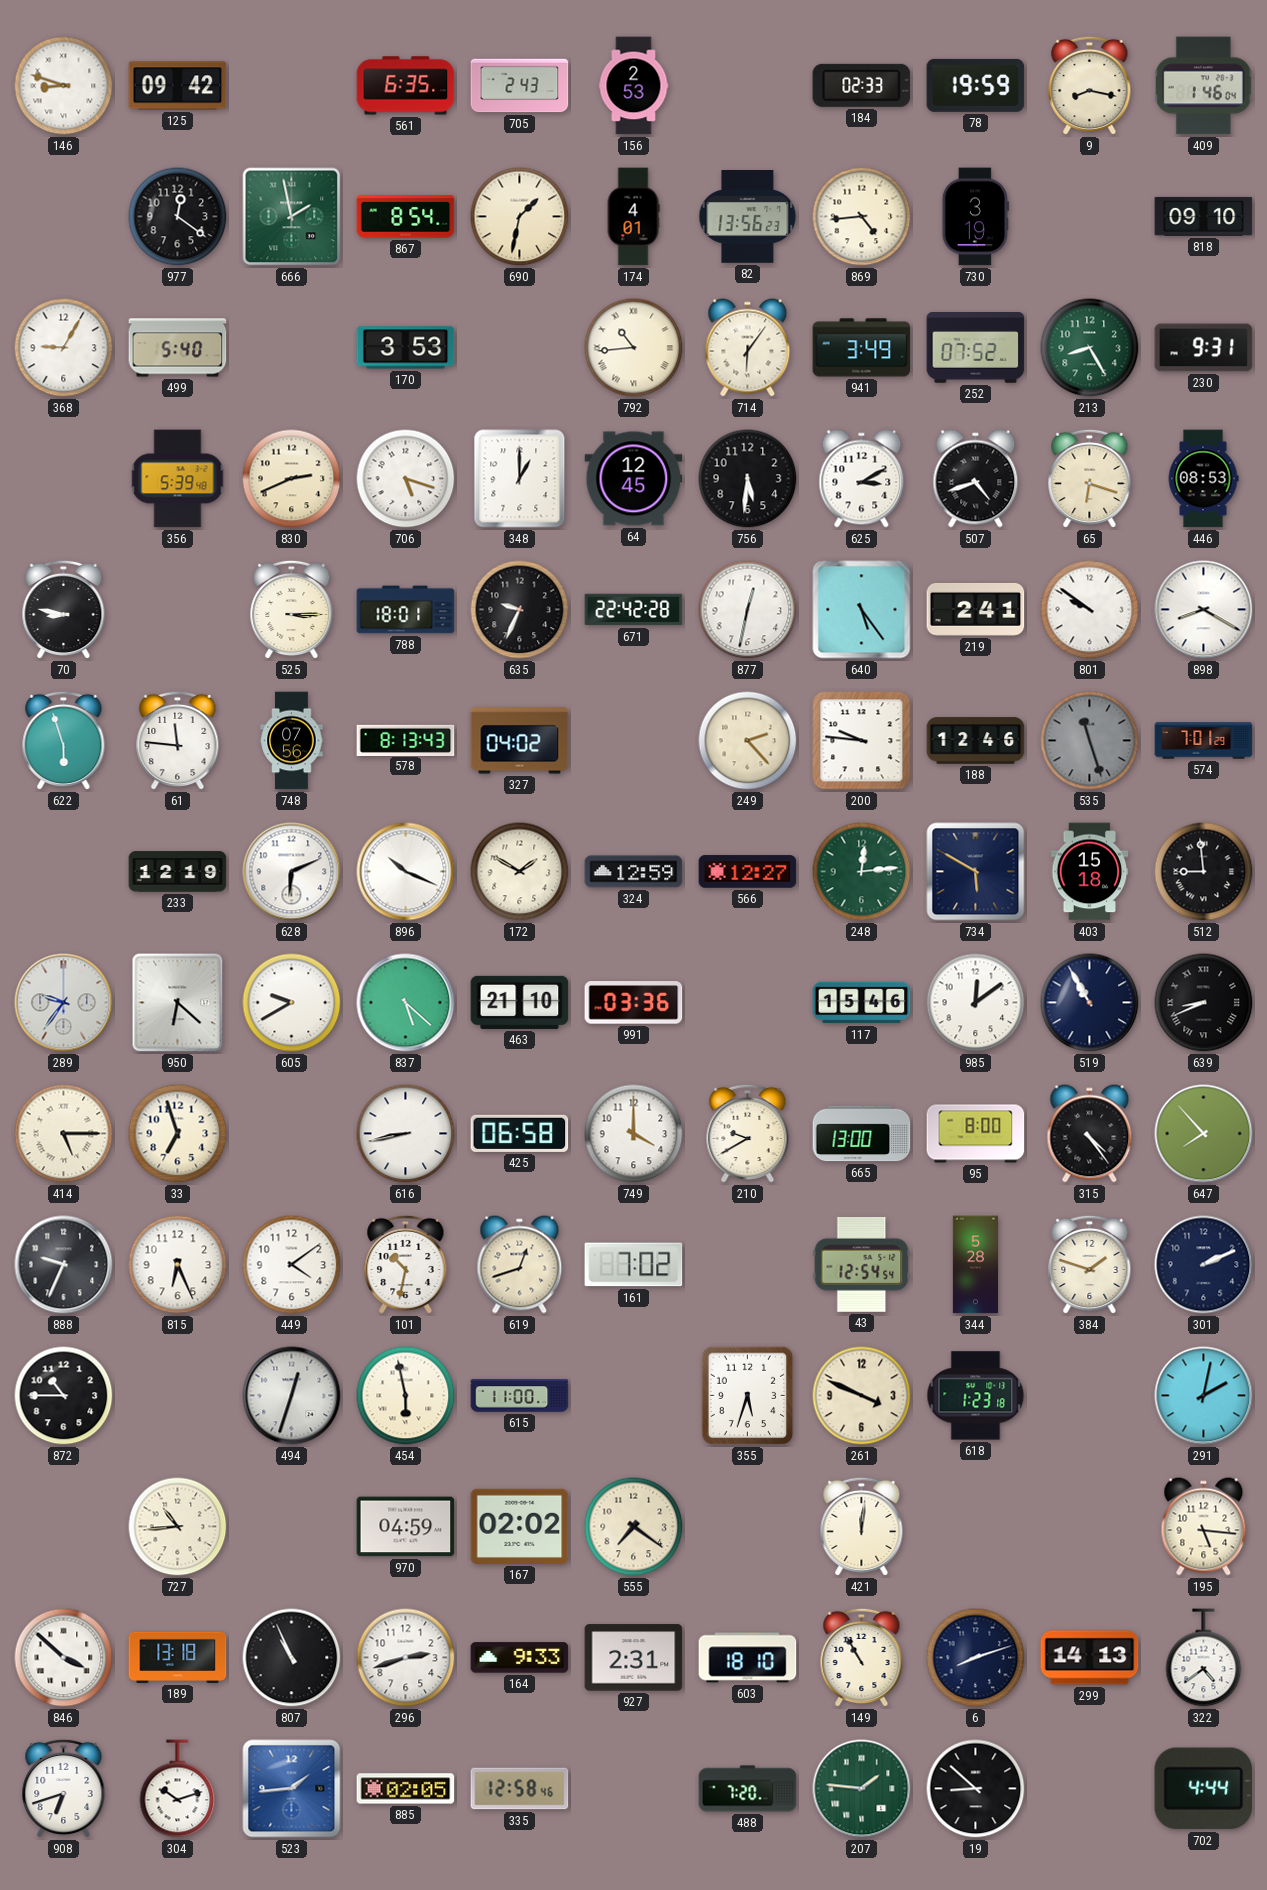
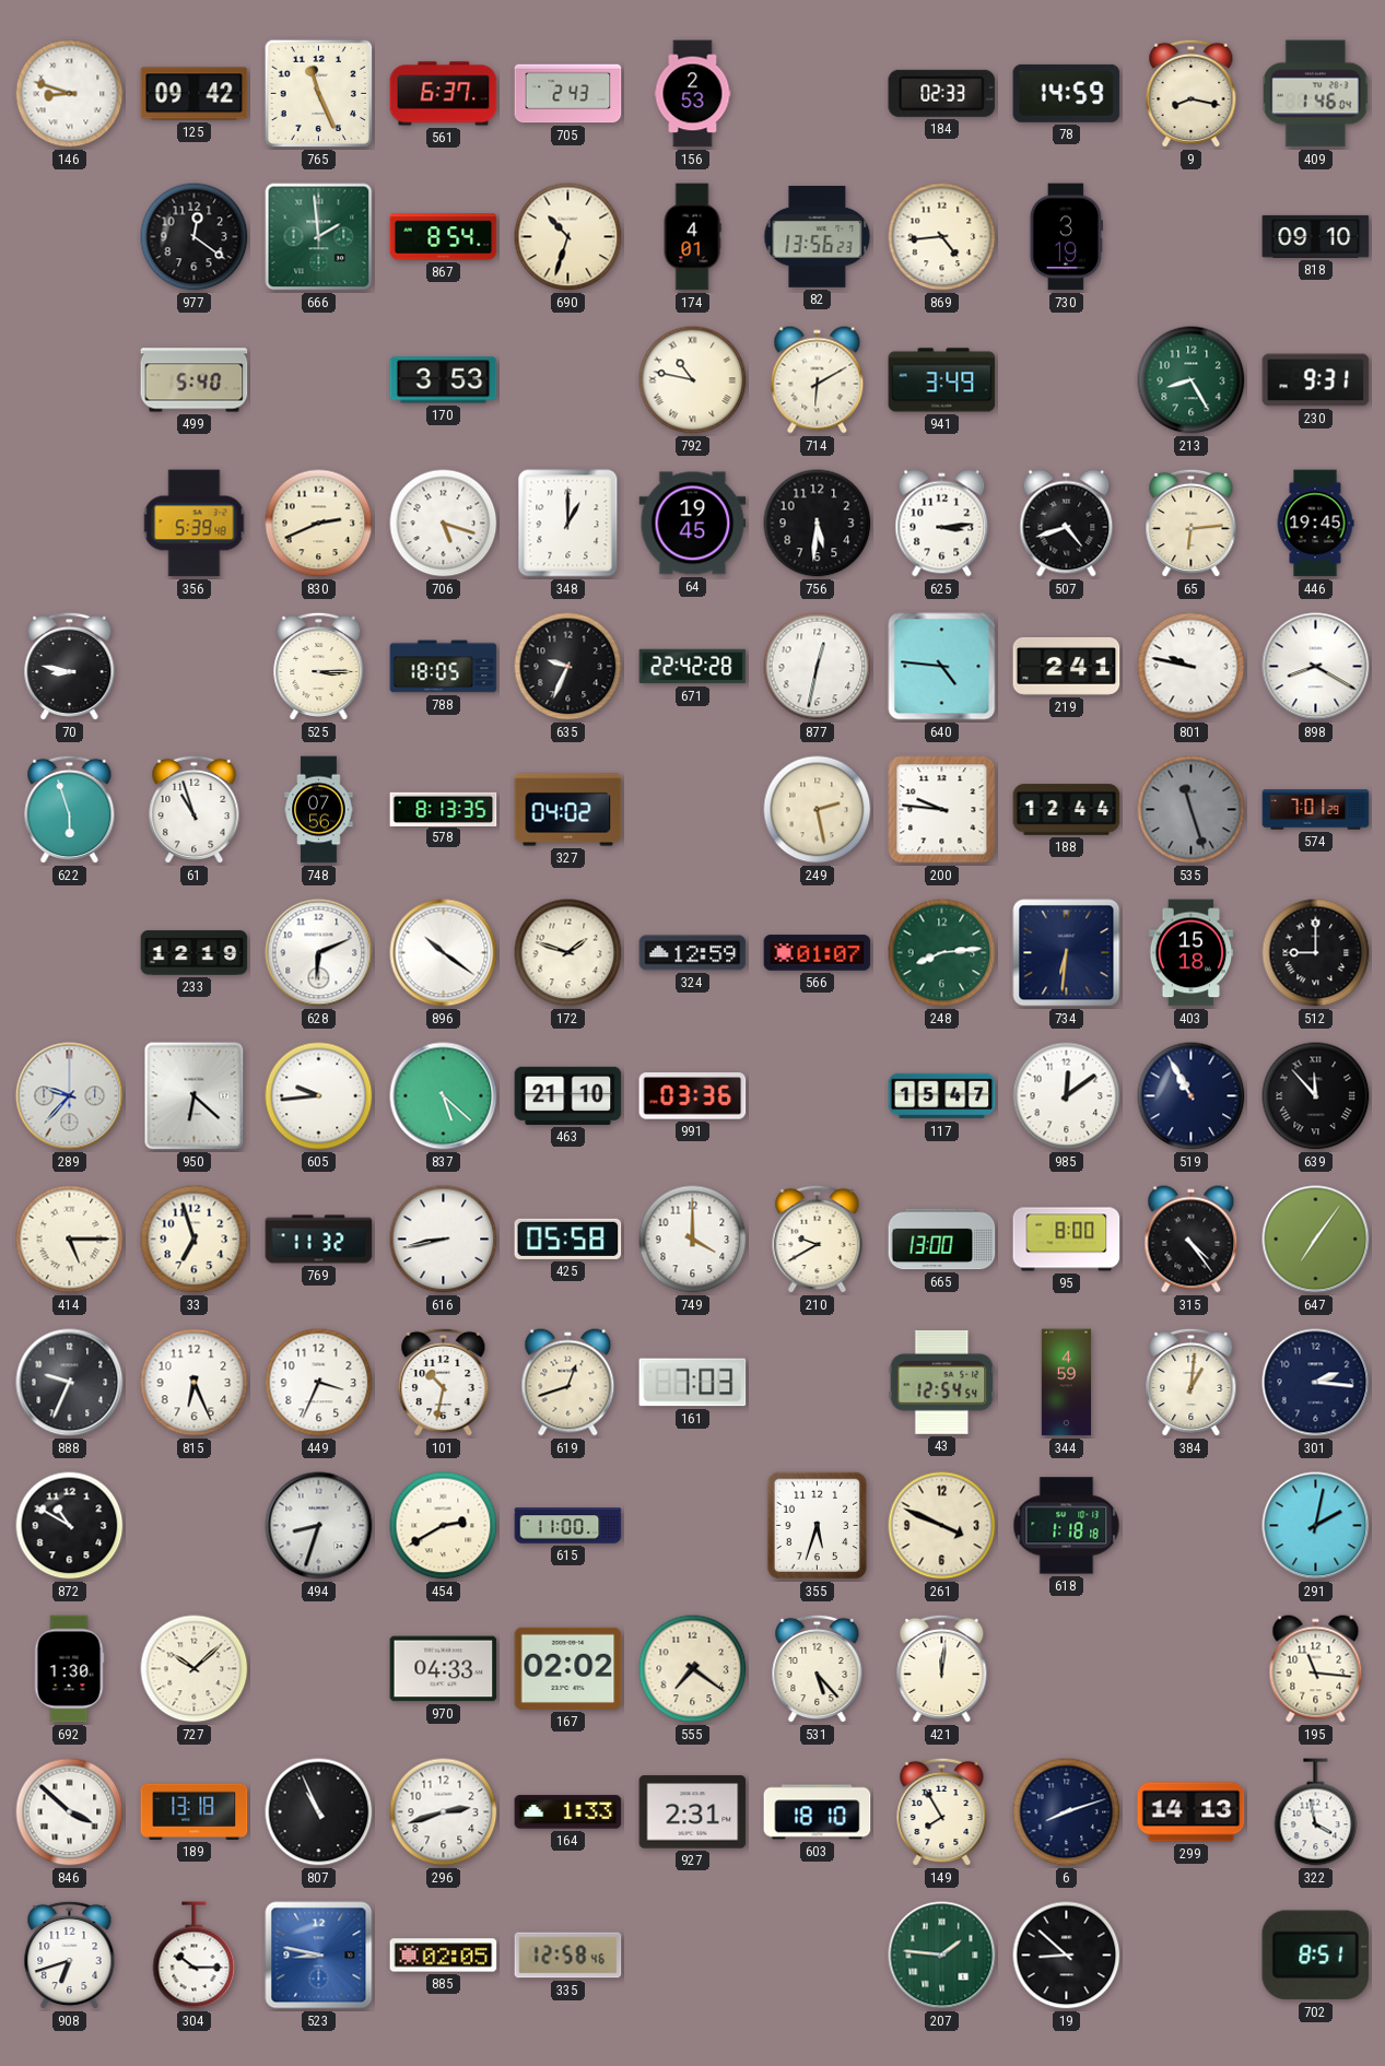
765: none -> 11:26 (319, 94)
561: 6:35 -> 6:37 (444, 94)
78: 19:59 -> 14:59 (1067, 93)
666: 1:58 -> 1:59 (319, 237)
690: 1:32 -> 10:33 (568, 237)
368: 9:05 -> none (64, 348)
792: 10:44 -> 10:47 (693, 380)
714: 6:06 -> 6:10 (818, 380)
252: 07:52 -> none (976, 348)
64: 12:45 -> 19:45 (693, 524)
625: 3:10 -> 3:14 (942, 524)
65: 6:18 -> 6:14 (1192, 524)
446: 08:53 -> 19:45 (1315, 524)
788: 18:01 -> 18:05 (444, 667)
640: 5:24 -> 4:46 (942, 667)
801: 9:51 -> 9:47 (1192, 667)
61: 11:46 -> 10:57 (195, 810)
578: 8:13:43 -> 8:13:35 (444, 809)
249: 2:23 -> 2:28 (818, 810)
188: 12:46 -> 12:44 (1067, 810)
896: 10:19 -> 10:21 (444, 953)
172: 1:50 -> 1:48 (568, 953)
566: 12:27 -> 01:07 (818, 953)
248: 12:14 -> 8:14 (942, 953)
734: 5:50 -> 6:31 (1067, 953)
512: 8:59 -> 9:00 (1316, 953)
289: 9:36 -> 9:37 (70, 1096)
605: 9:40 -> 9:44 (319, 1096)
117: 15:46 -> 15:47 (942, 1096)
639: 8:41 -> 11:53 (1316, 1096)
769: none -> 11:32 (319, 1240)
425: 06:58 -> 05:58 (568, 1239)
647: 7:53 -> 7:06 (1316, 1240)
449: 4:09 -> 3:34 (319, 1383)
161: 7:02 -> 7:03 (693, 1383)
344: 5:28 -> 4:59 (1066, 1383)
384: 1:48 -> 1:01 (1192, 1383)
301: 2:11 -> 2:16 (1316, 1383)
872: 10:45 -> 10:50 (70, 1526)
494: 12:33 -> 8:33 (319, 1526)
454: 5:58 -> 2:40 (444, 1526)
618: 1:23 -> 1:18 (1067, 1526)
692: none -> 1:30 (69, 1669)
727: 10:44 -> 10:08 (195, 1669)
970: 04:59 -> 04:33 (444, 1669)
531: none -> 5:23 (818, 1669)
195: 5:16 -> 11:16 (1316, 1669)
164: 9:33 -> 1:33 (568, 1812)
149: 10:55 -> 7:55 (942, 1812)
322: 4:39 -> 3:58 (1316, 1812)
304: 10:12 -> 10:15 (195, 1956)
523: 1:44 -> 8:47 (319, 1956)
488: 7:20 -> none (748, 1789)
702: 4:44 -> 8:51 (1316, 1956)
